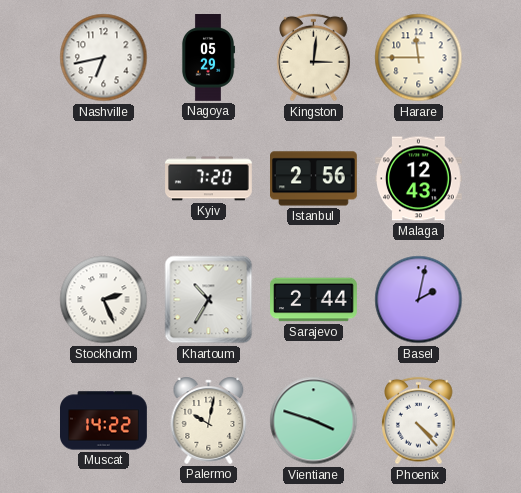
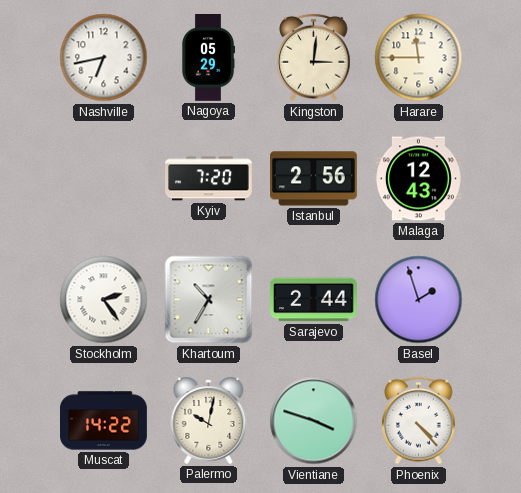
Stockholm: 2:26 -> 2:24 (104, 300)
Basel: 2:02 -> 1:57 (419, 300)
